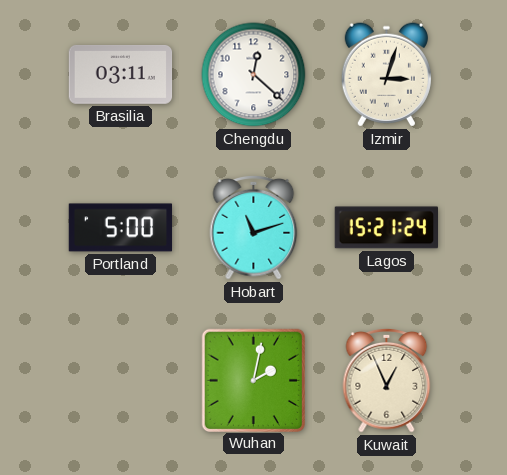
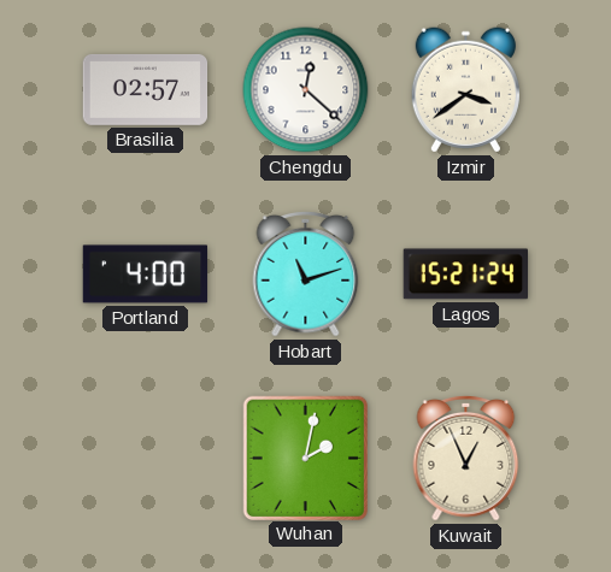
Brasilia: 03:11 -> 02:57 (146, 89)
Izmir: 3:03 -> 3:39 (465, 90)
Portland: 5:00 -> 4:00 (146, 275)
